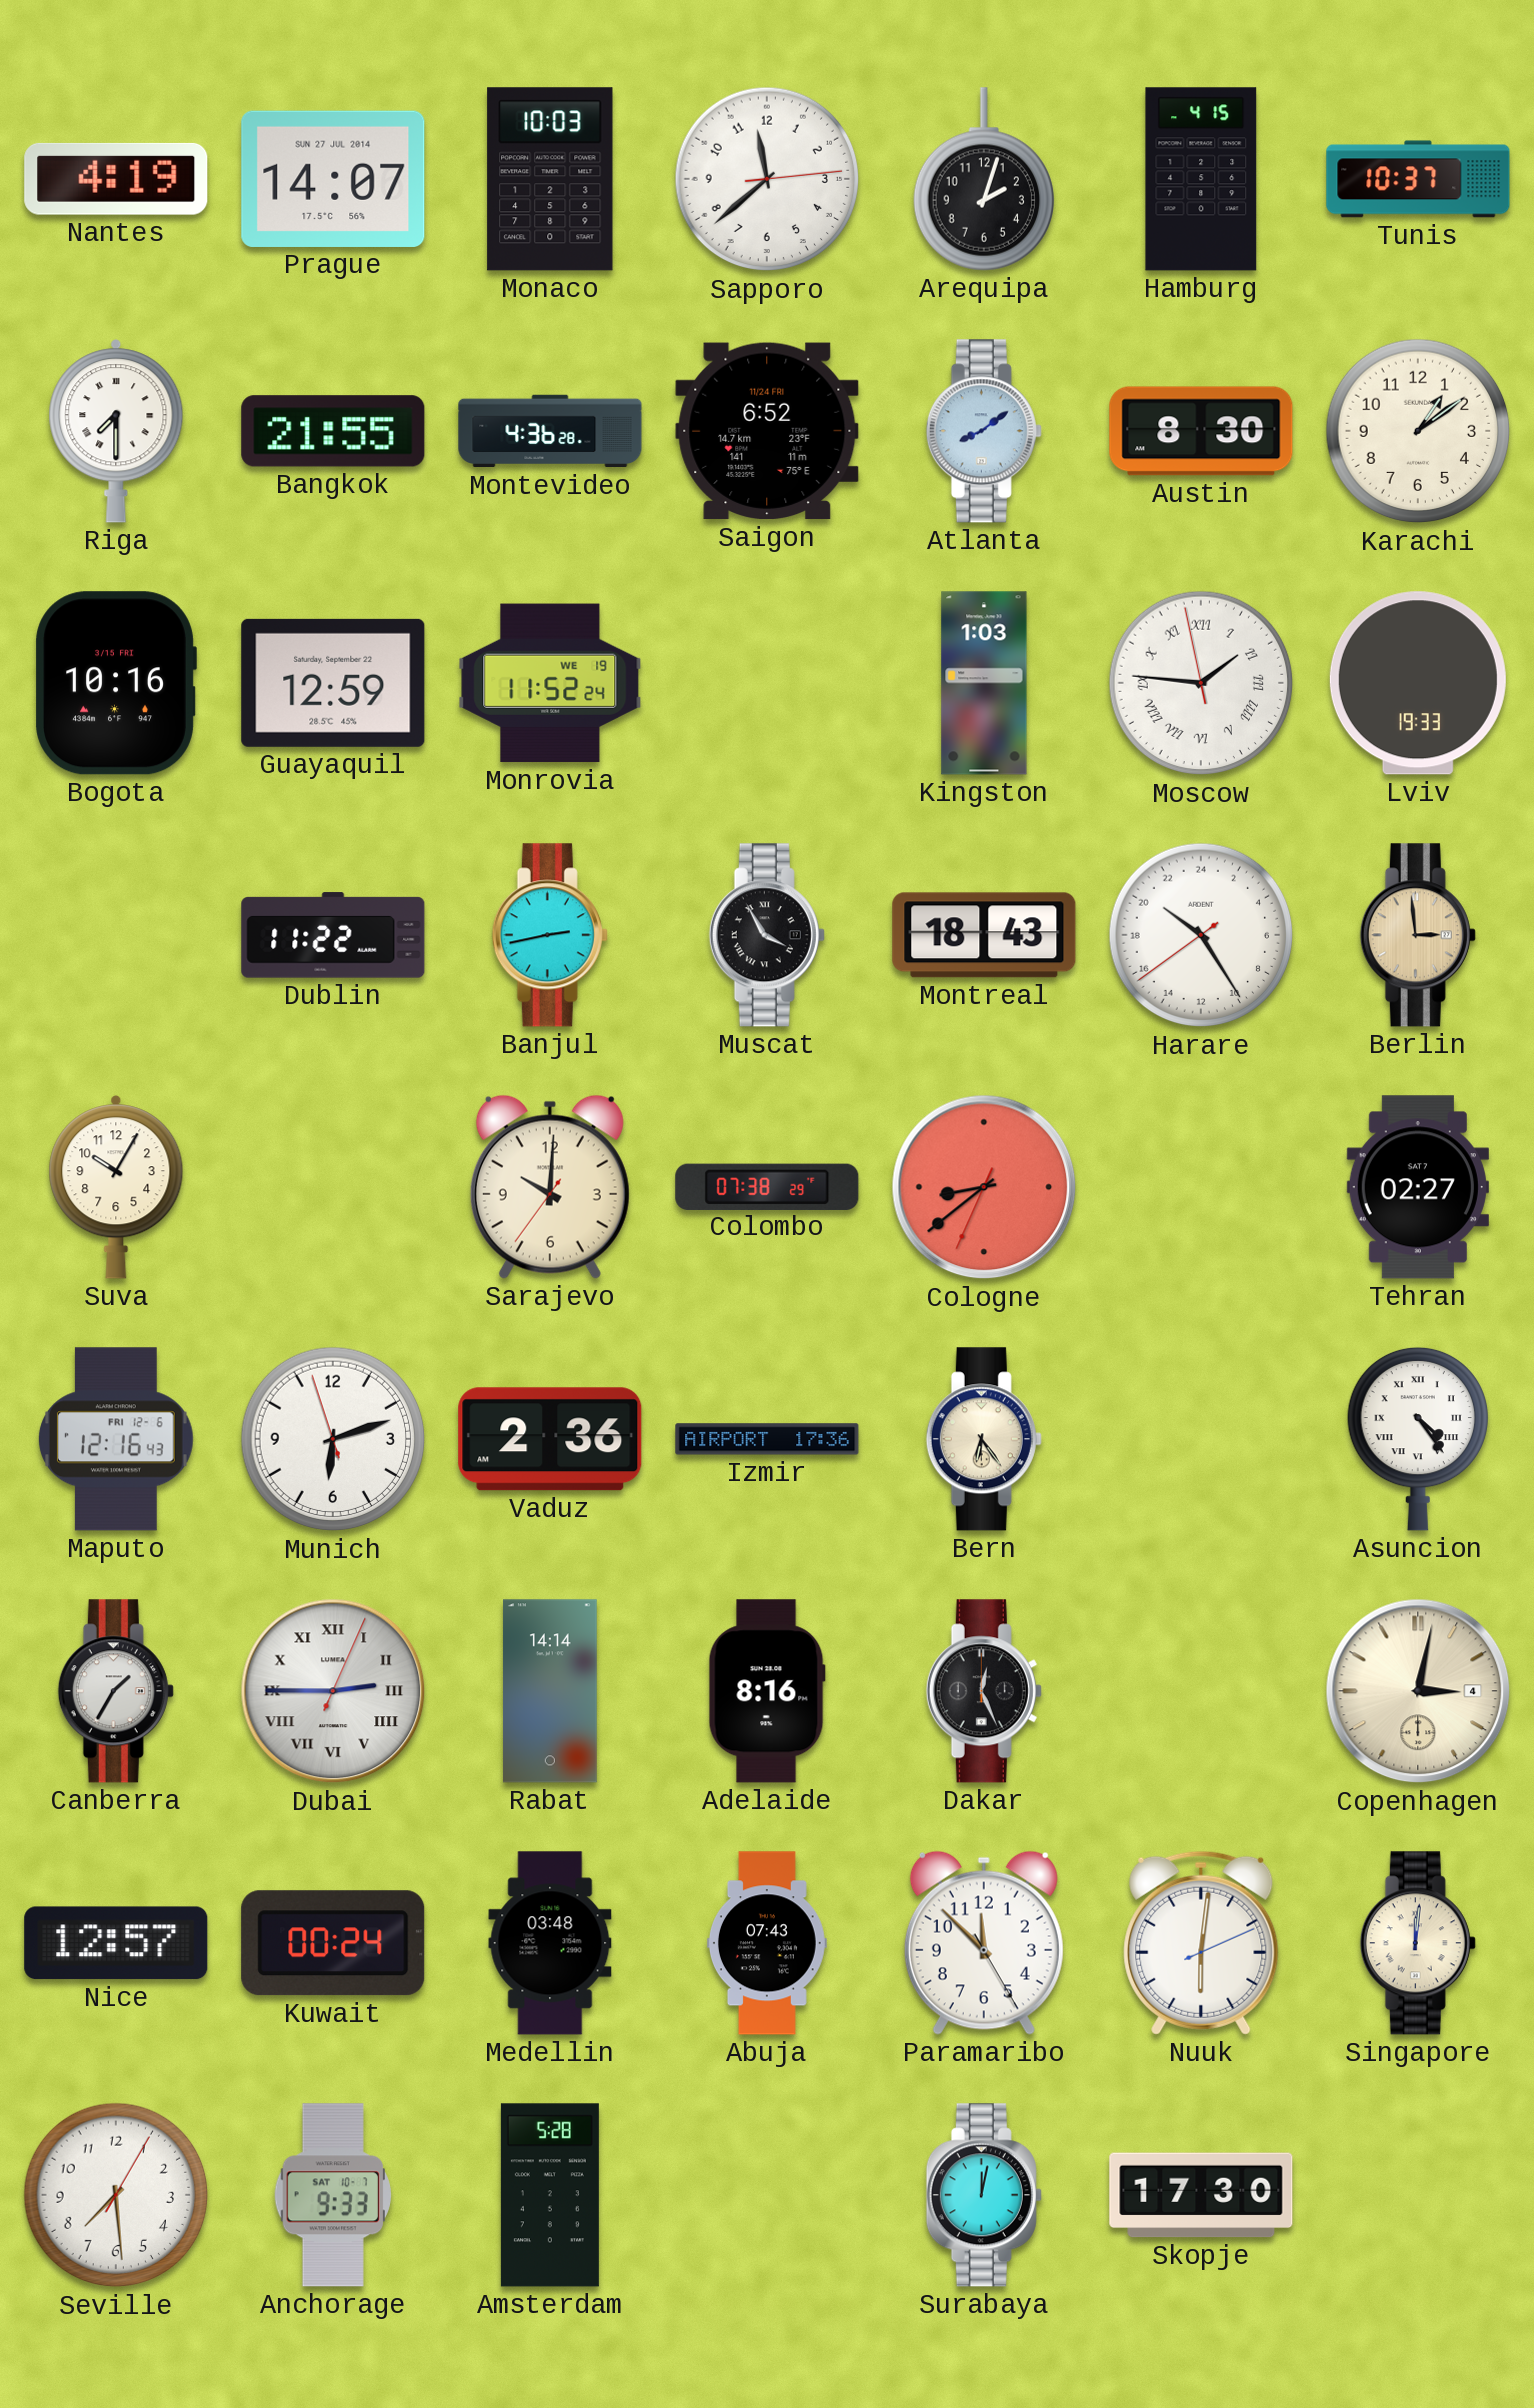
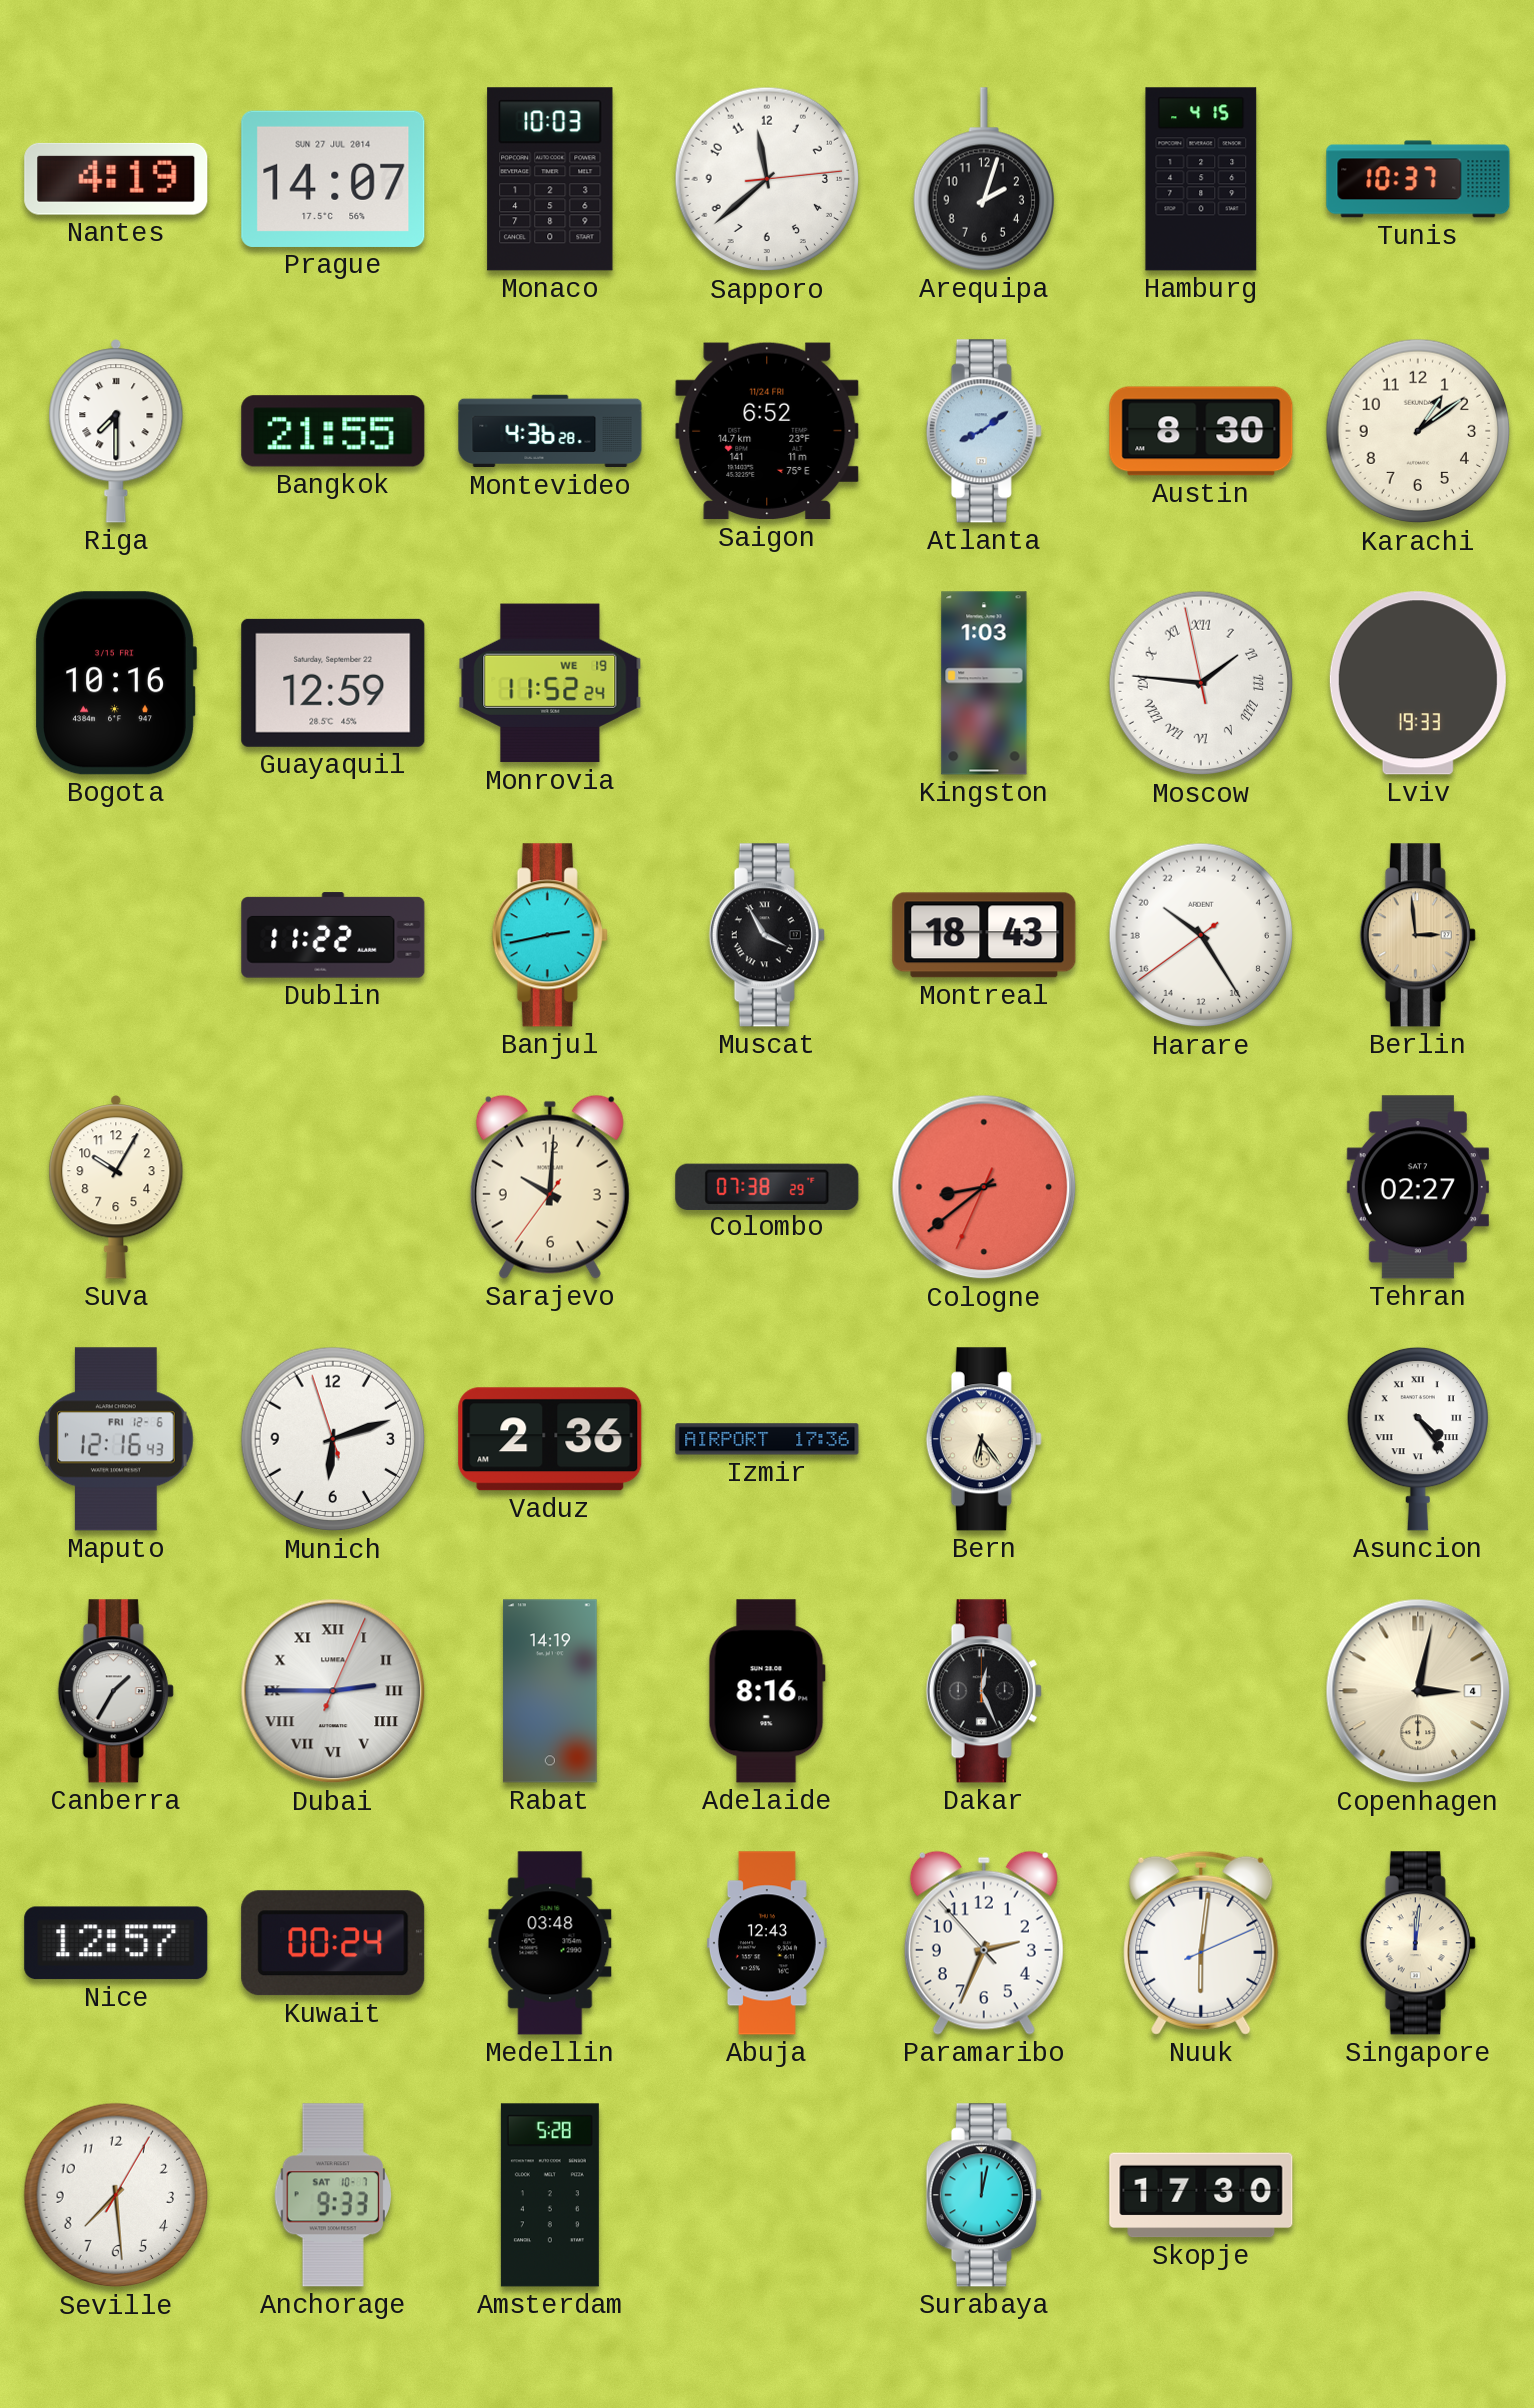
Rabat: 14:14 -> 14:19 (550, 1691)
Abuja: 07:43 -> 12:43 (767, 1943)
Paramaribo: 11:52 -> 2:33 (984, 1943)
